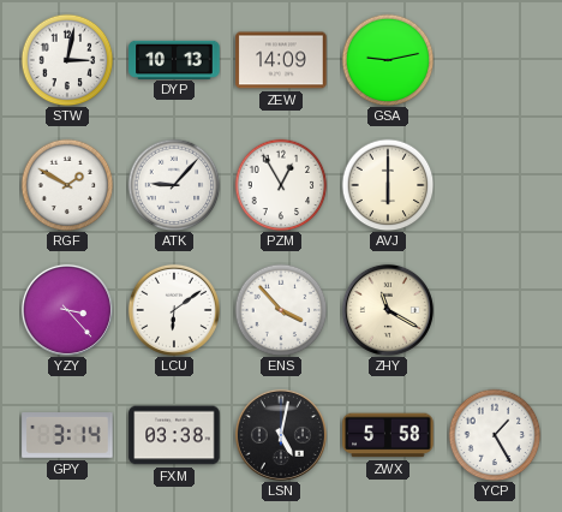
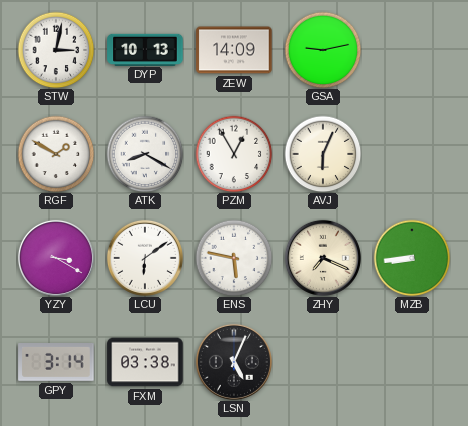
ATK: 9:07 -> 8:20 (145, 154)
AVJ: 6:00 -> 6:04 (323, 154)
YZY: 3:23 -> 3:20 (56, 258)
ENS: 3:53 -> 5:47 (234, 258)
ZHY: 11:20 -> 7:19 (323, 258)
MZB: none -> 8:44 (412, 258)
LSN: 5:02 -> 5:04 (234, 362)
ZWX: 5:58 -> none (388, 435)
YCP: 1:25 -> none (495, 435)
